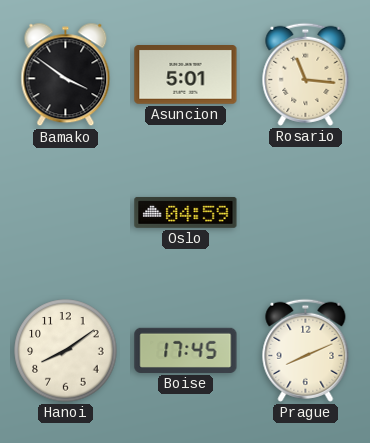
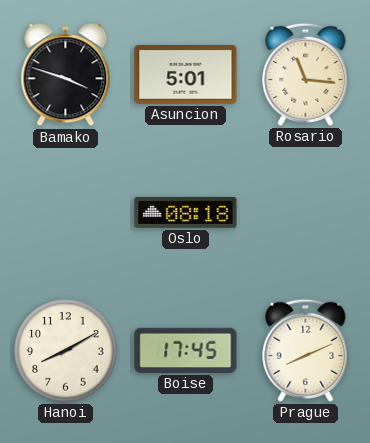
Bamako: 3:51 -> 3:48 (66, 75)
Oslo: 04:59 -> 08:18 (186, 212)
Hanoi: 8:09 -> 8:10 (66, 351)
